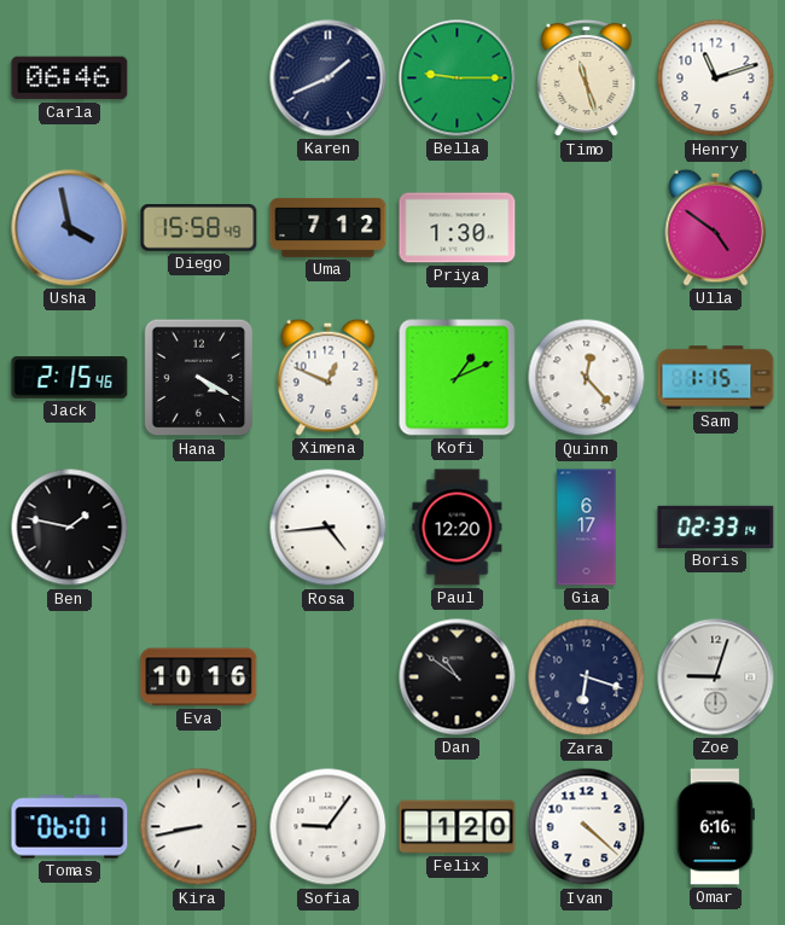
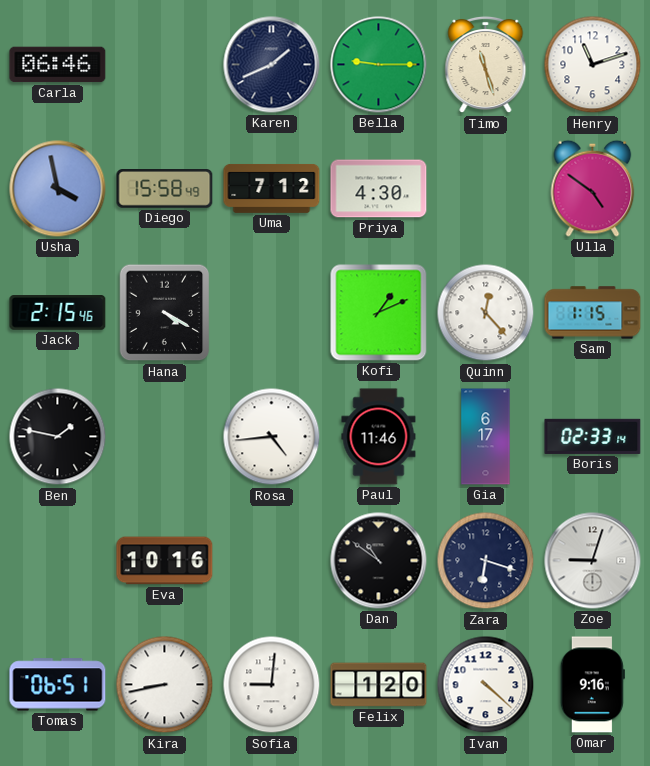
Priya: 1:30 -> 4:30 (379, 189)
Ximena: 12:49 -> none (328, 377)
Paul: 12:20 -> 11:46 (379, 437)
Tomas: 06:01 -> 06:51 (58, 685)
Sofia: 9:06 -> 9:01 (272, 685)
Omar: 6:16 -> 9:16 (592, 685)
